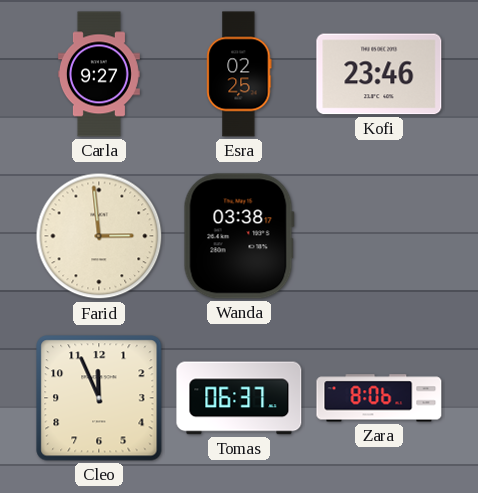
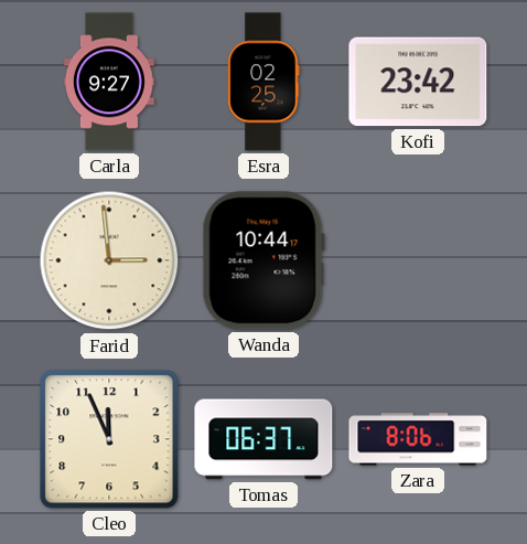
Kofi: 23:46 -> 23:42 (418, 82)
Wanda: 03:38 -> 10:44 (263, 260)
